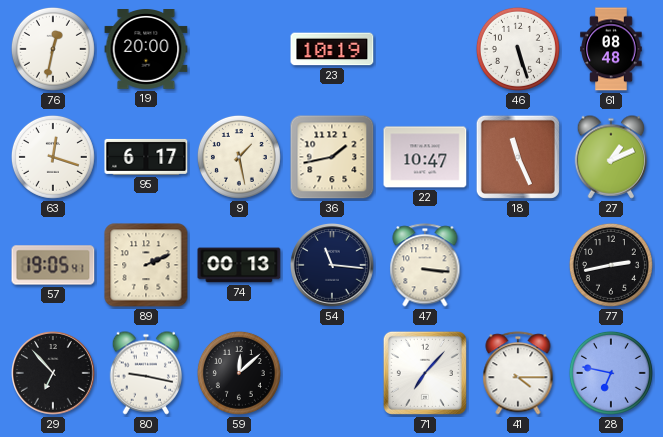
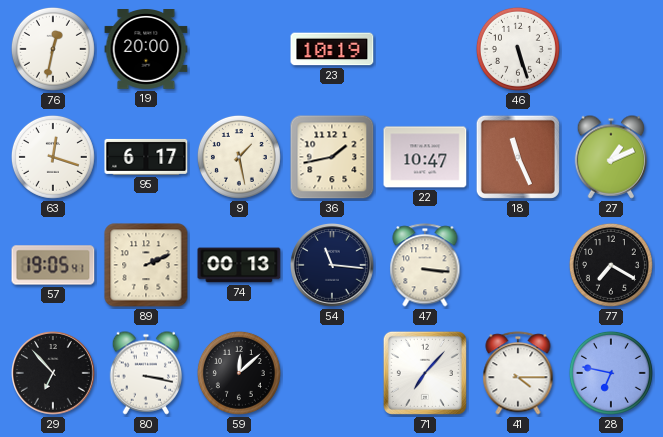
61: 08:48 -> none (611, 49)
77: 2:43 -> 7:20 (611, 265)
80: 9:17 -> 3:17 (146, 373)
